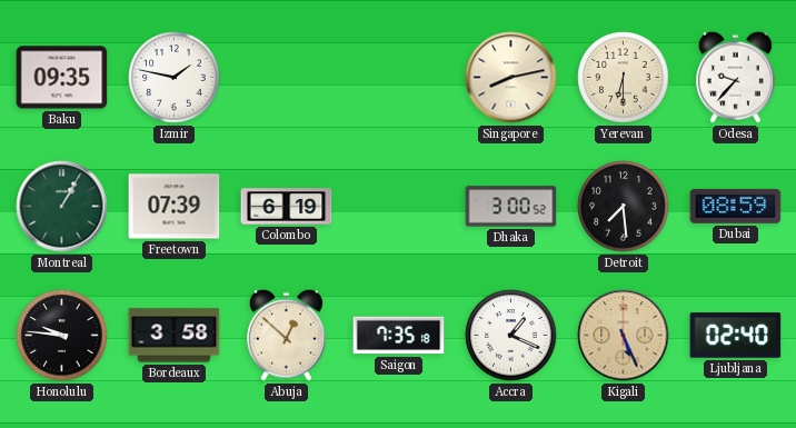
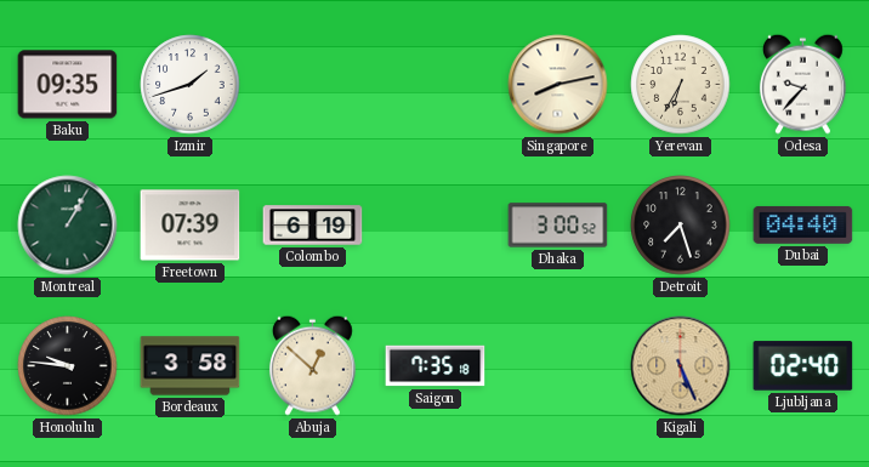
Izmir: 1:47 -> 1:42 (191, 85)
Yerevan: 6:30 -> 6:35 (681, 85)
Detroit: 7:29 -> 7:27 (681, 226)
Dubai: 08:59 -> 04:40 (803, 224)
Accra: 1:19 -> none (511, 336)
